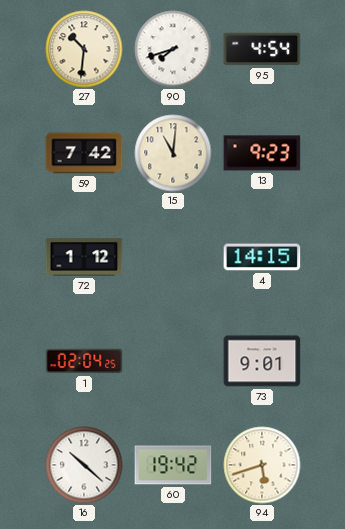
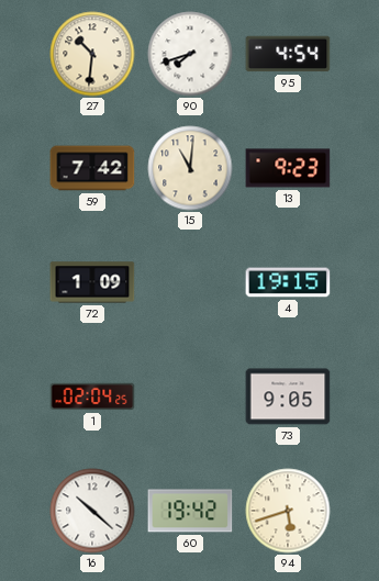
72: 1:12 -> 1:09 (92, 282)
4: 14:15 -> 19:15 (288, 282)
73: 9:01 -> 9:05 (288, 396)
